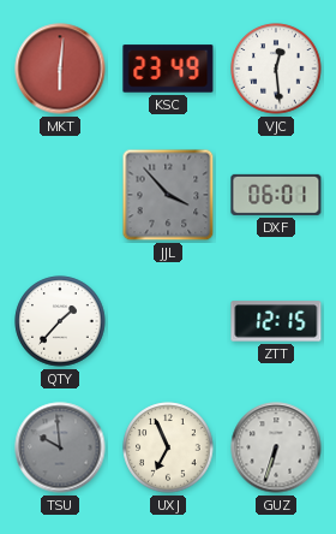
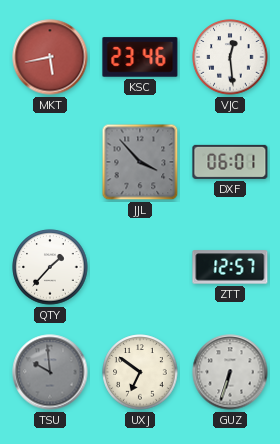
MKT: 6:01 -> 5:43 (50, 57)
KSC: 23:49 -> 23:46 (140, 57)
ZTT: 12:15 -> 12:57 (230, 267)
UXJ: 6:56 -> 6:51 (140, 372)
